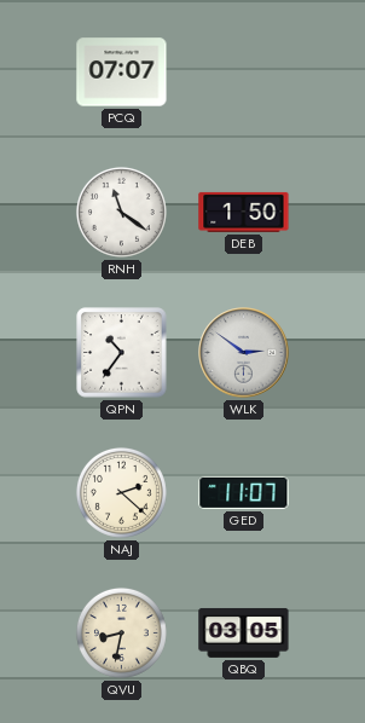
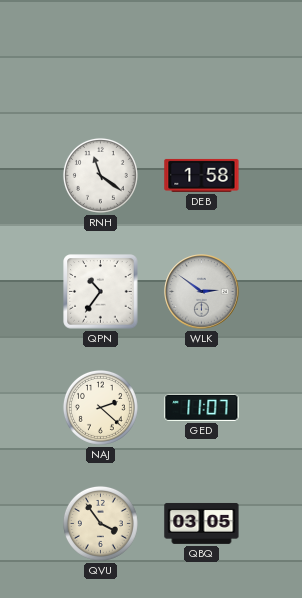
PCQ: 07:07 -> none (122, 73)
DEB: 1:50 -> 1:58 (202, 175)
QVU: 8:32 -> 3:54 (100, 523)
